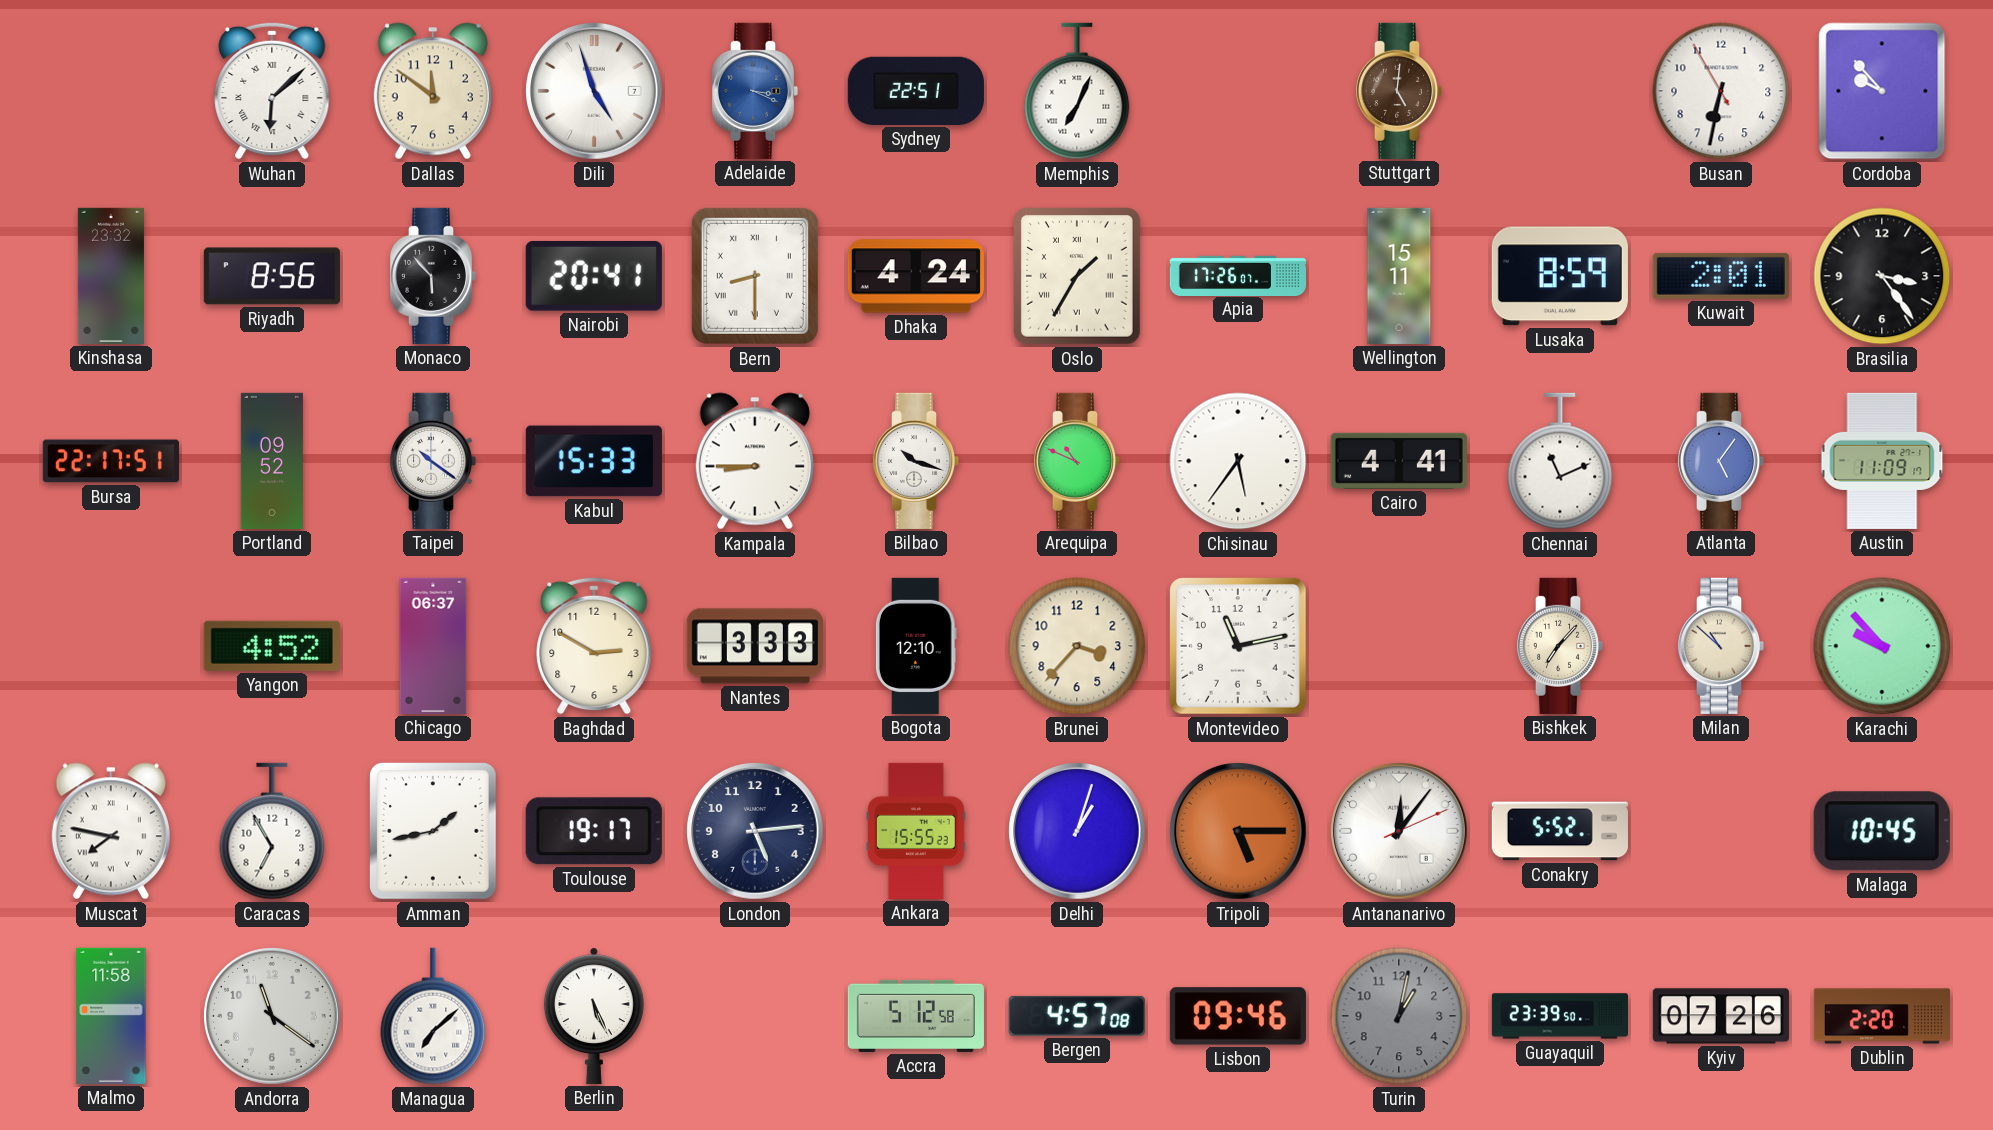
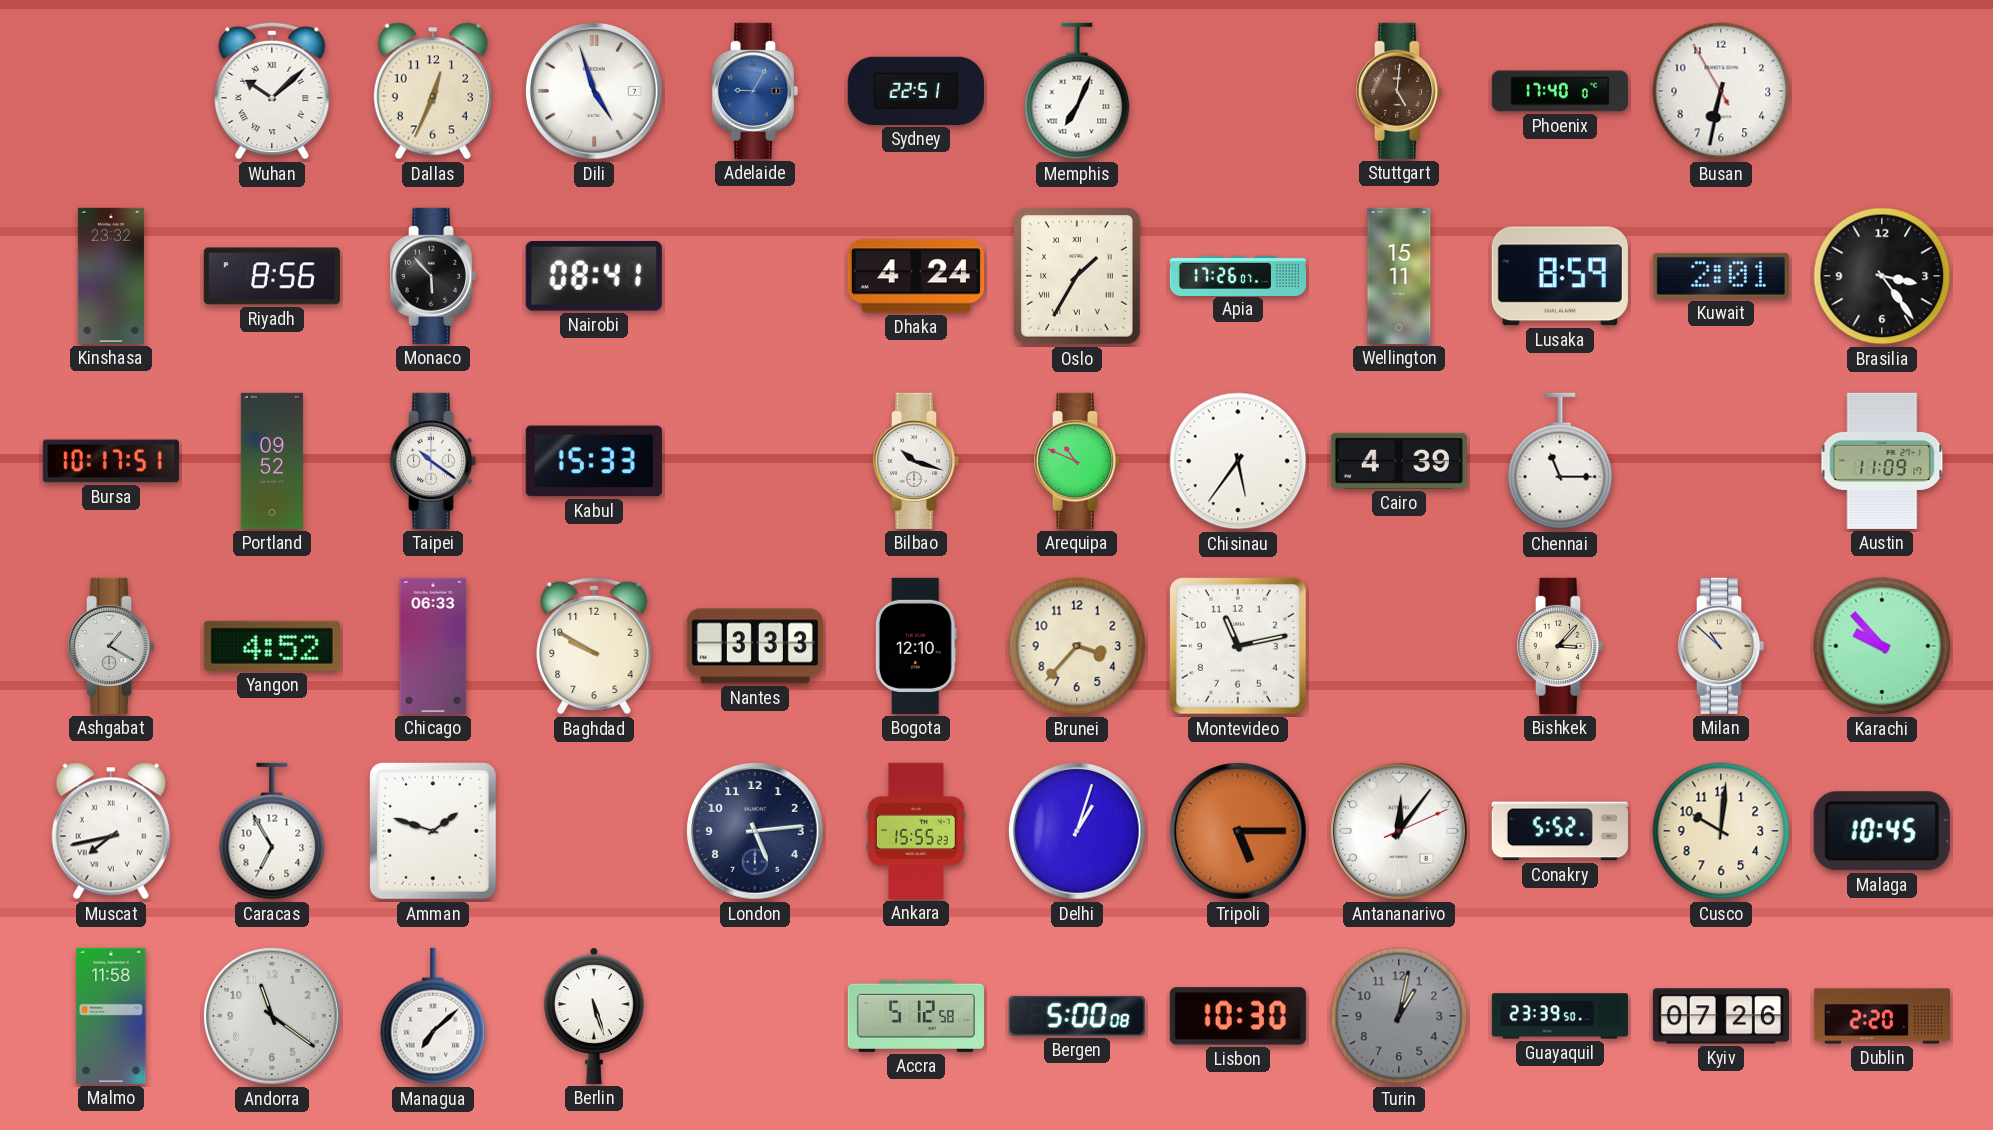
Wuhan: 6:08 -> 10:08 (272, 91)
Dallas: 11:51 -> 12:34 (433, 91)
Adelaide: 3:19 -> 9:05 (755, 91)
Phoenix: none -> 17:40 (1560, 91)
Cordoba: 9:53 -> none (1882, 91)
Nairobi: 20:41 -> 08:41 (594, 276)
Bern: 8:30 -> none (755, 276)
Bursa: 22:17 -> 10:17 (111, 461)
Kampala: 8:45 -> none (755, 461)
Cairo: 4:41 -> 4:39 (1399, 461)
Chennai: 11:11 -> 11:15 (1560, 461)
Atlanta: 5:06 -> none (1721, 461)
Ashgabat: none -> 1:20 (111, 646)
Chicago: 06:37 -> 06:33 (433, 646)
Baghdad: 2:50 -> 9:50 (594, 646)
Bishkek: 7:07 -> 3:07 (1560, 646)
Muscat: 7:47 -> 7:43 (111, 831)
Amman: 1:43 -> 1:48 (434, 831)
Toulouse: 19:17 -> none (594, 831)
Cusco: none -> 10:01 (1721, 831)
Berlin: 5:26 -> 5:27 (594, 1016)
Bergen: 4:57 -> 5:00 (1077, 1016)
Lisbon: 09:46 -> 10:30 (1238, 1016)
